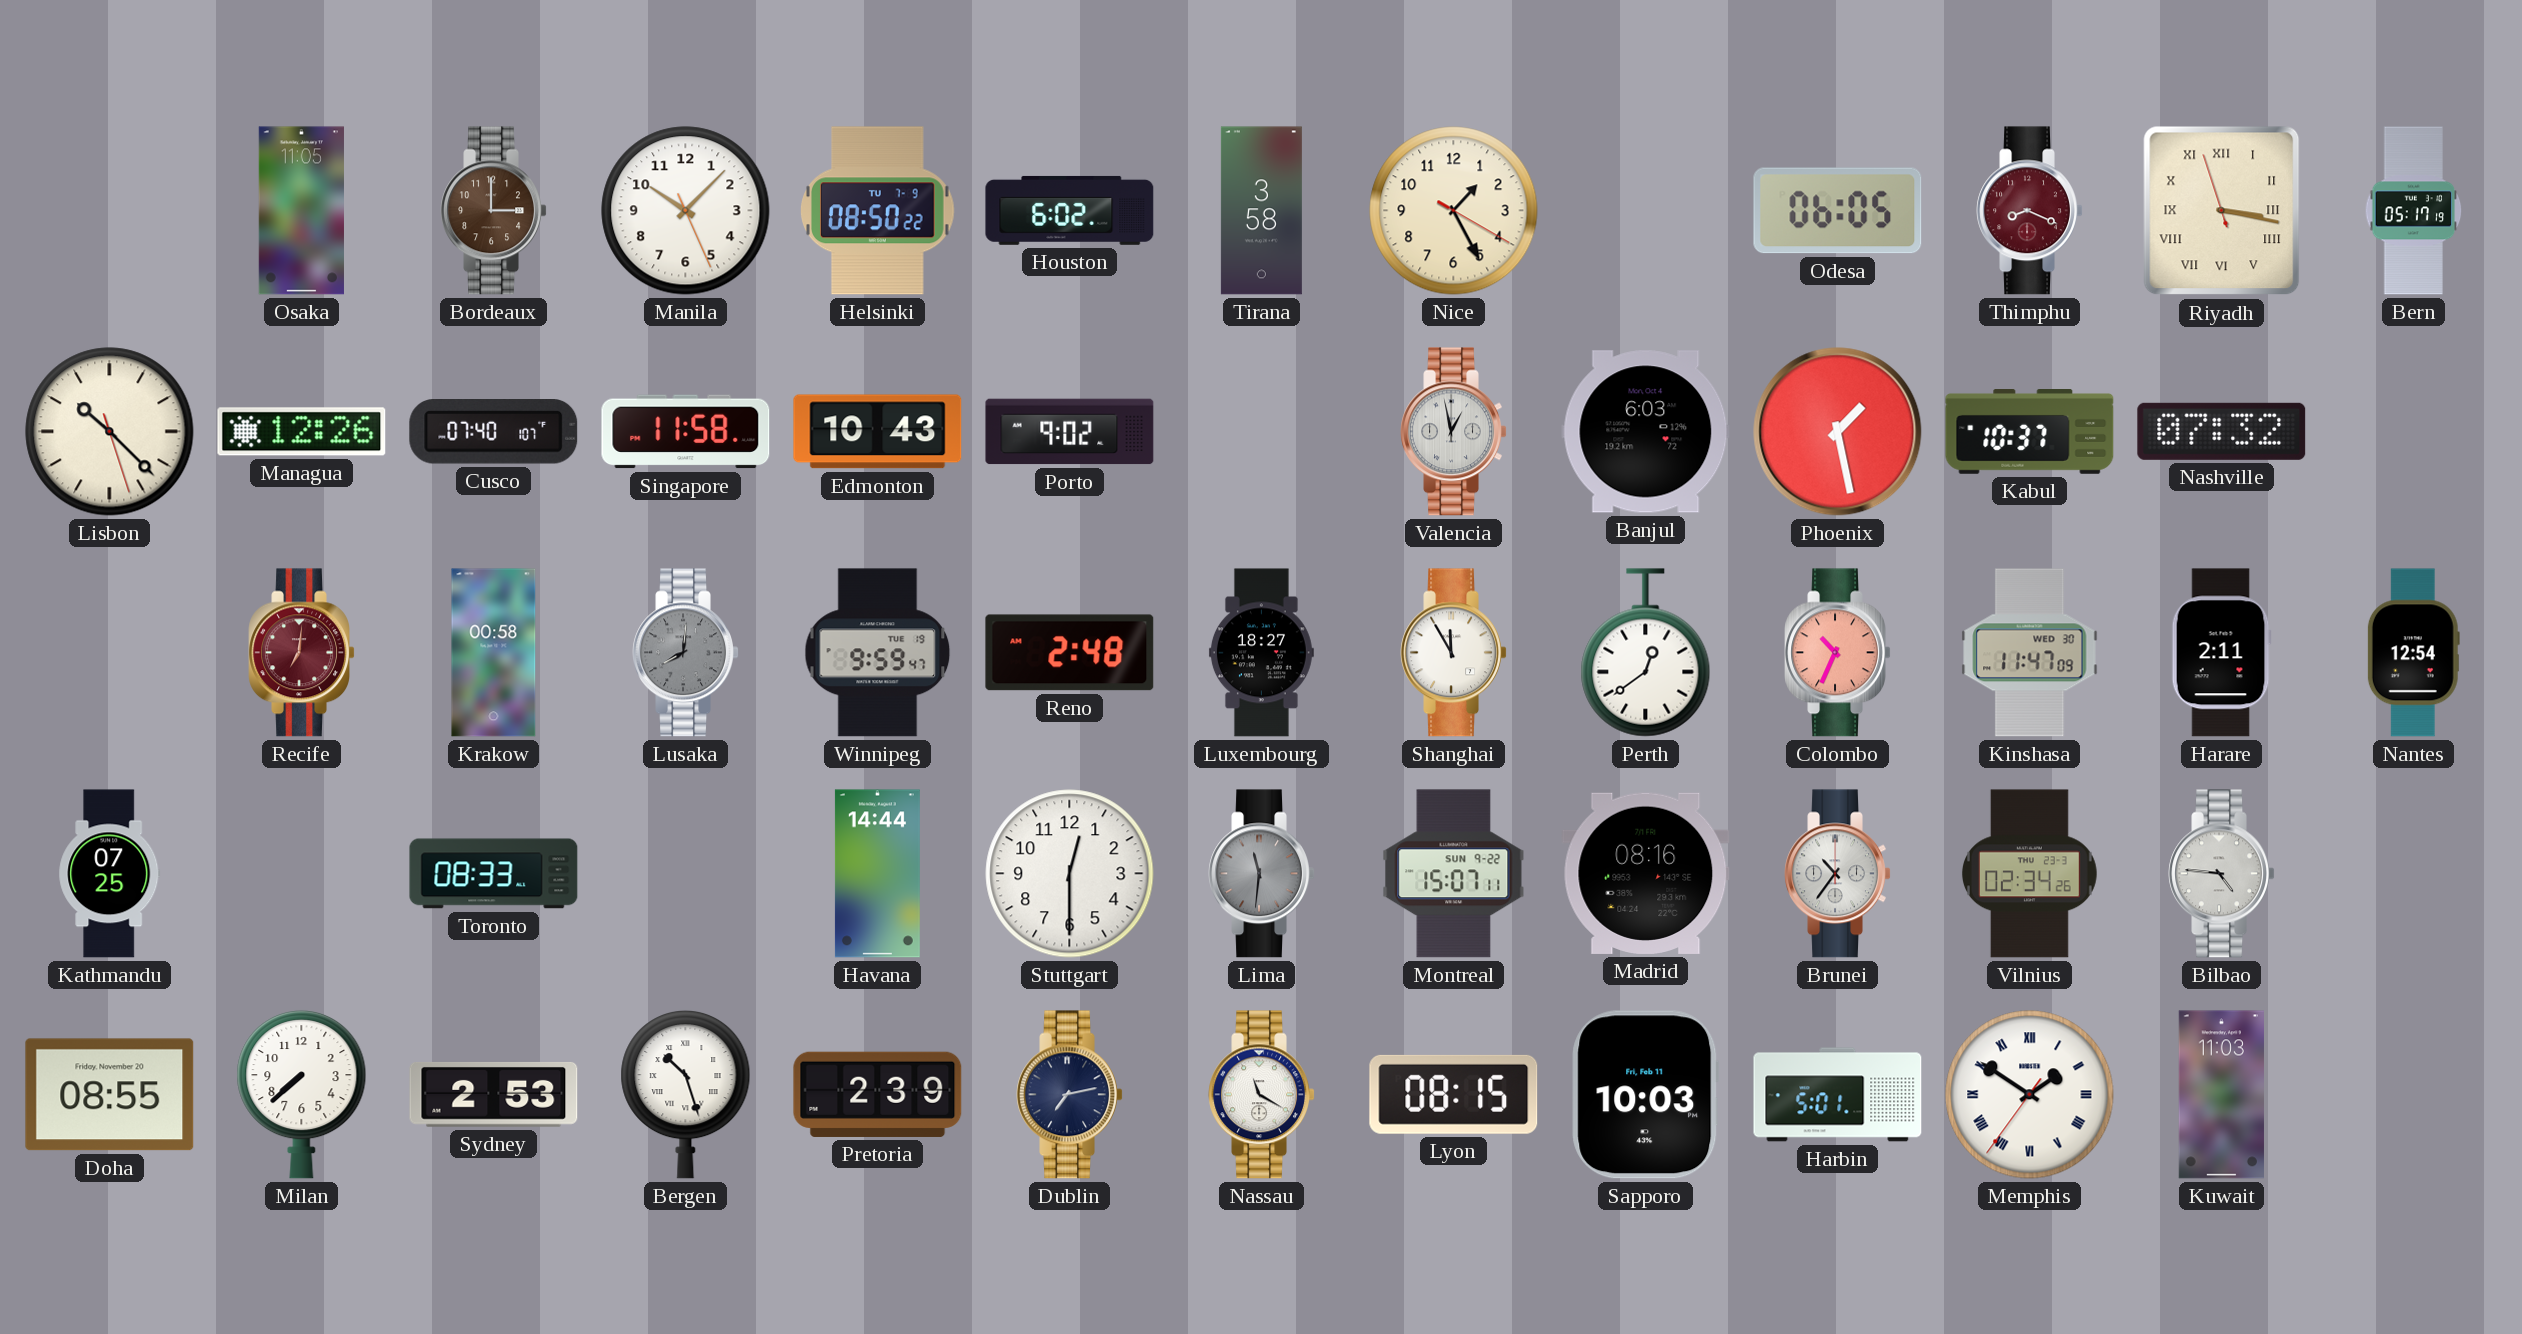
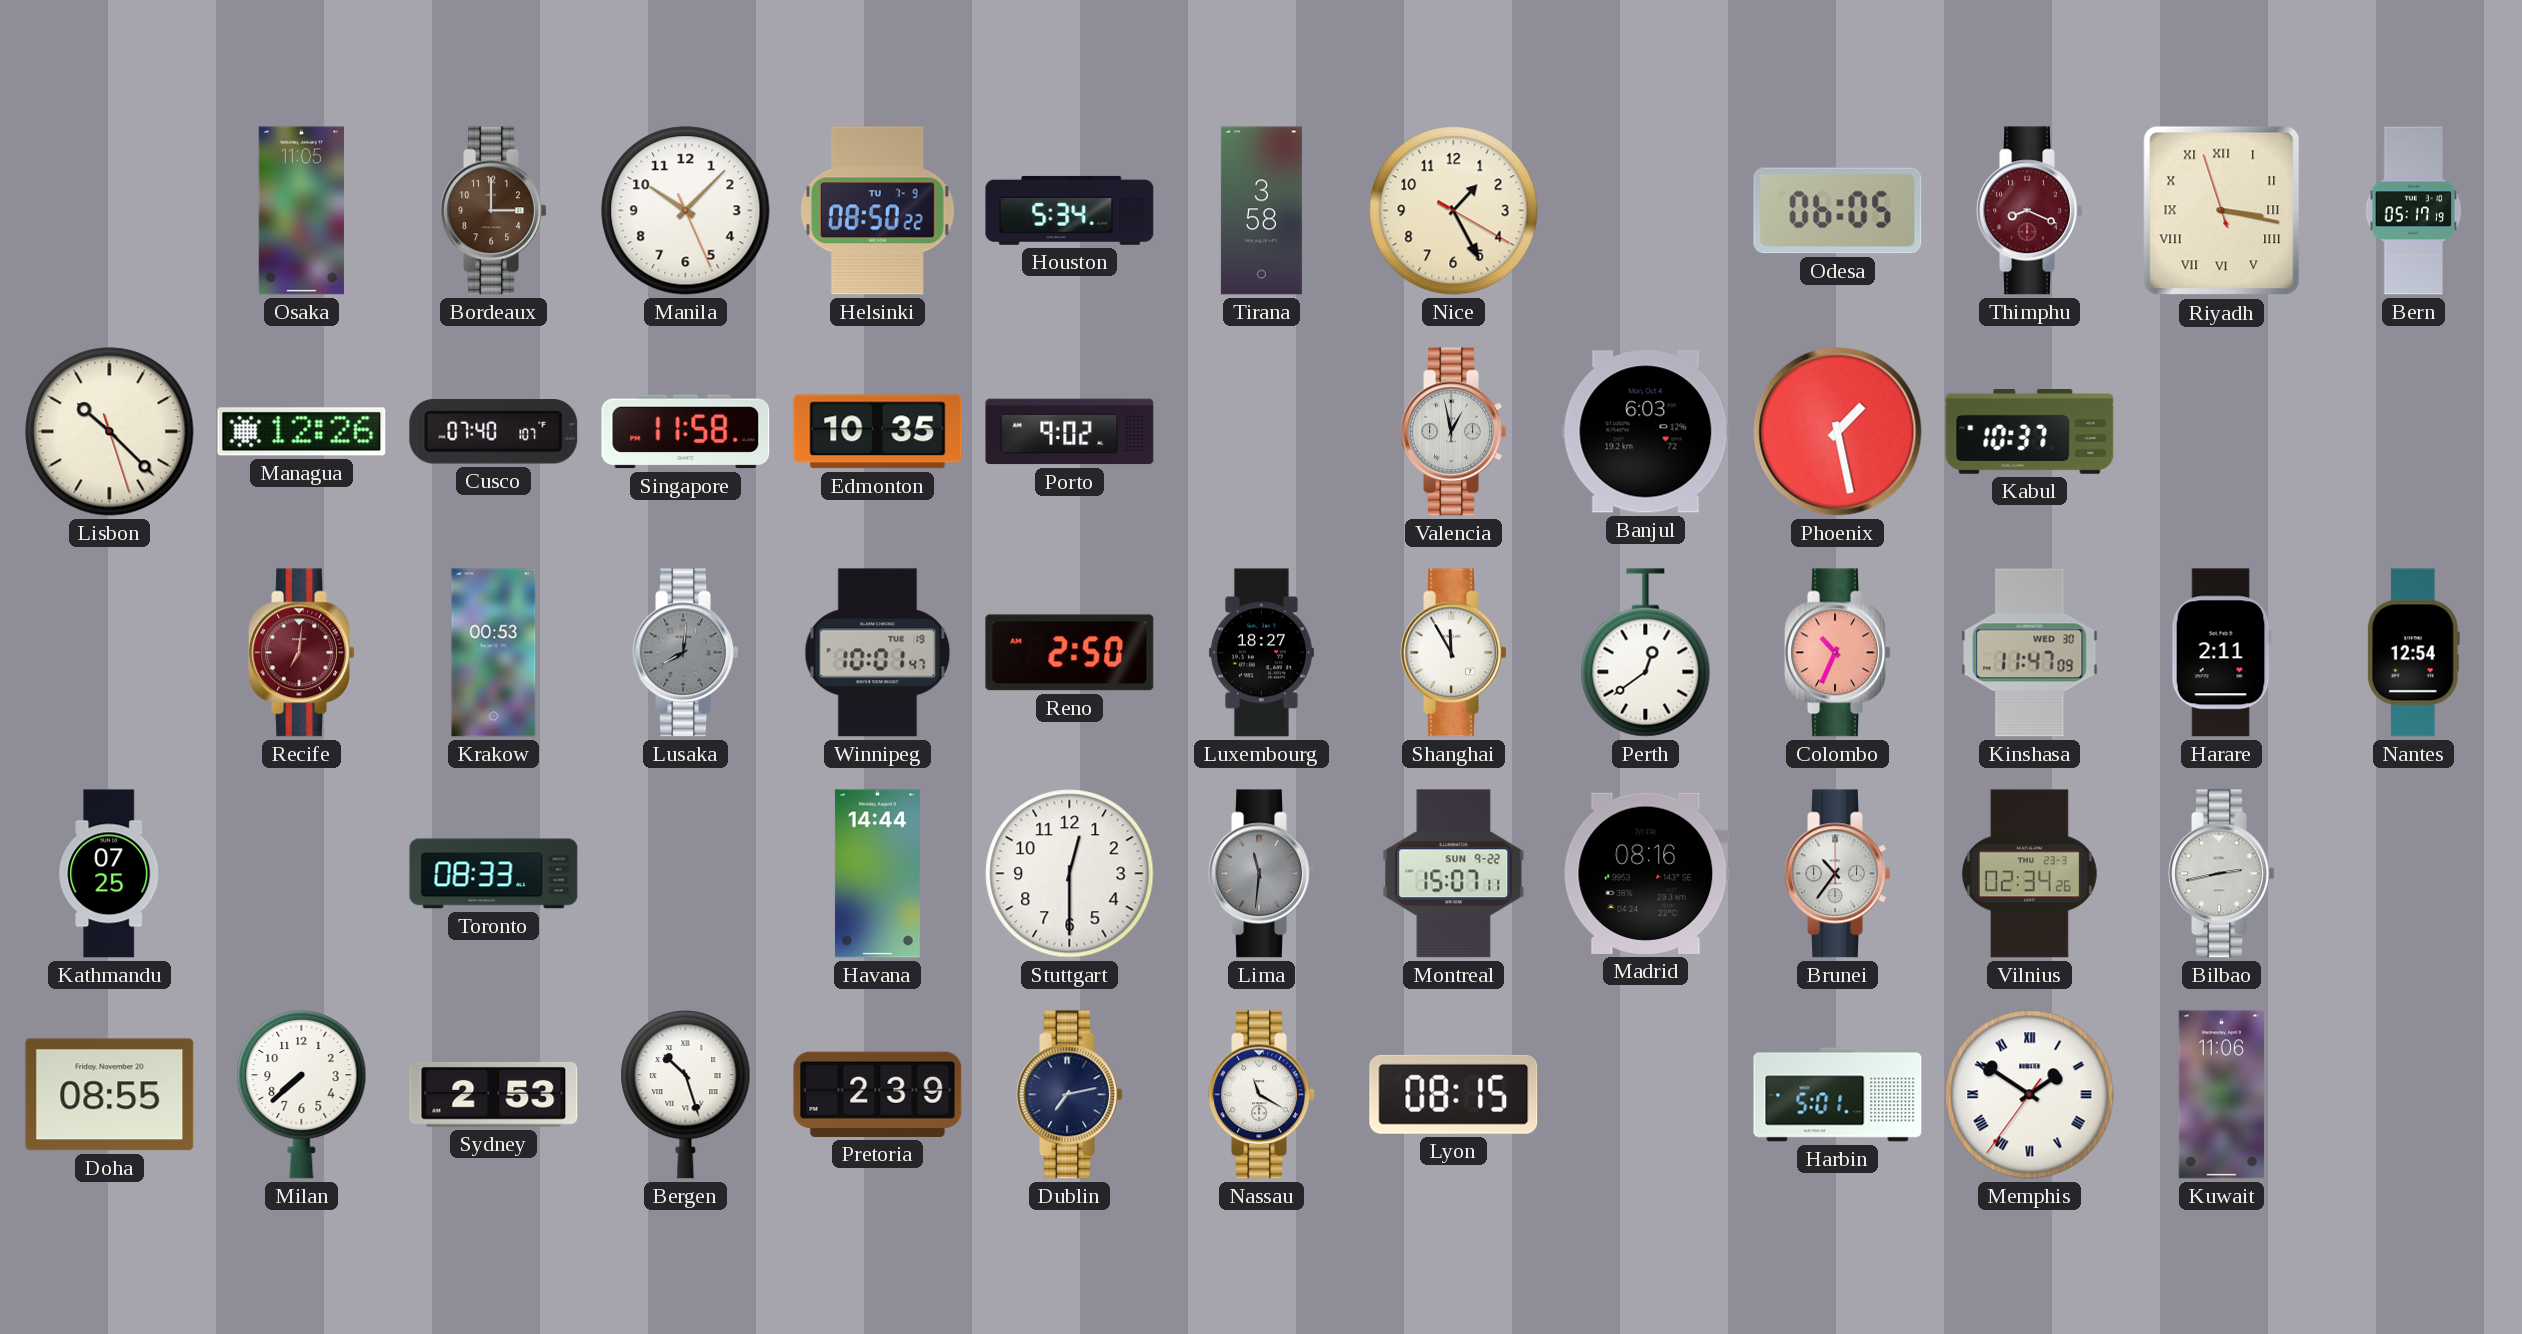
Houston: 6:02 -> 5:34 (1070, 210)
Edmonton: 10:43 -> 10:35 (878, 432)
Nashville: 07:32 -> none (2222, 431)
Krakow: 00:58 -> 00:53 (494, 653)
Winnipeg: 9:59 -> 10:01 (878, 653)
Reno: 2:48 -> 2:50 (1070, 653)
Bilbao: 4:46 -> 2:43 (2221, 874)
Sapporo: 10:03 -> none (1646, 1095)
Kuwait: 11:03 -> 11:06 (2221, 1095)
